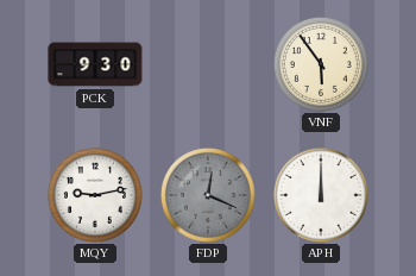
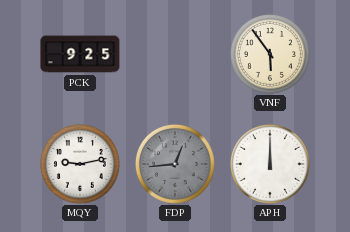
PCK: 9:30 -> 9:25 (80, 54)
FDP: 12:19 -> 12:44 (175, 164)
